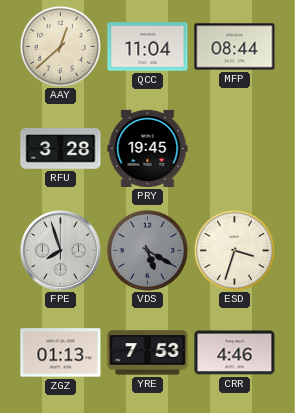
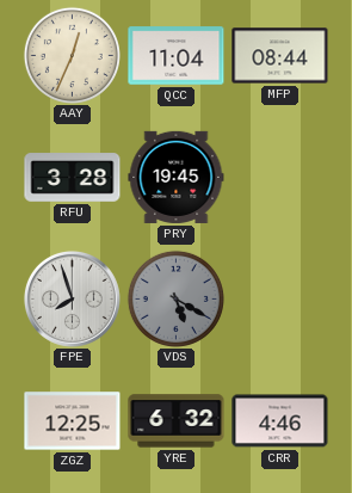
AAY: 12:38 -> 12:34 (72, 55)
ESD: 3:33 -> none (234, 250)
ZGZ: 01:13 -> 12:25 (73, 421)
YRE: 7:53 -> 6:32 (177, 421)
